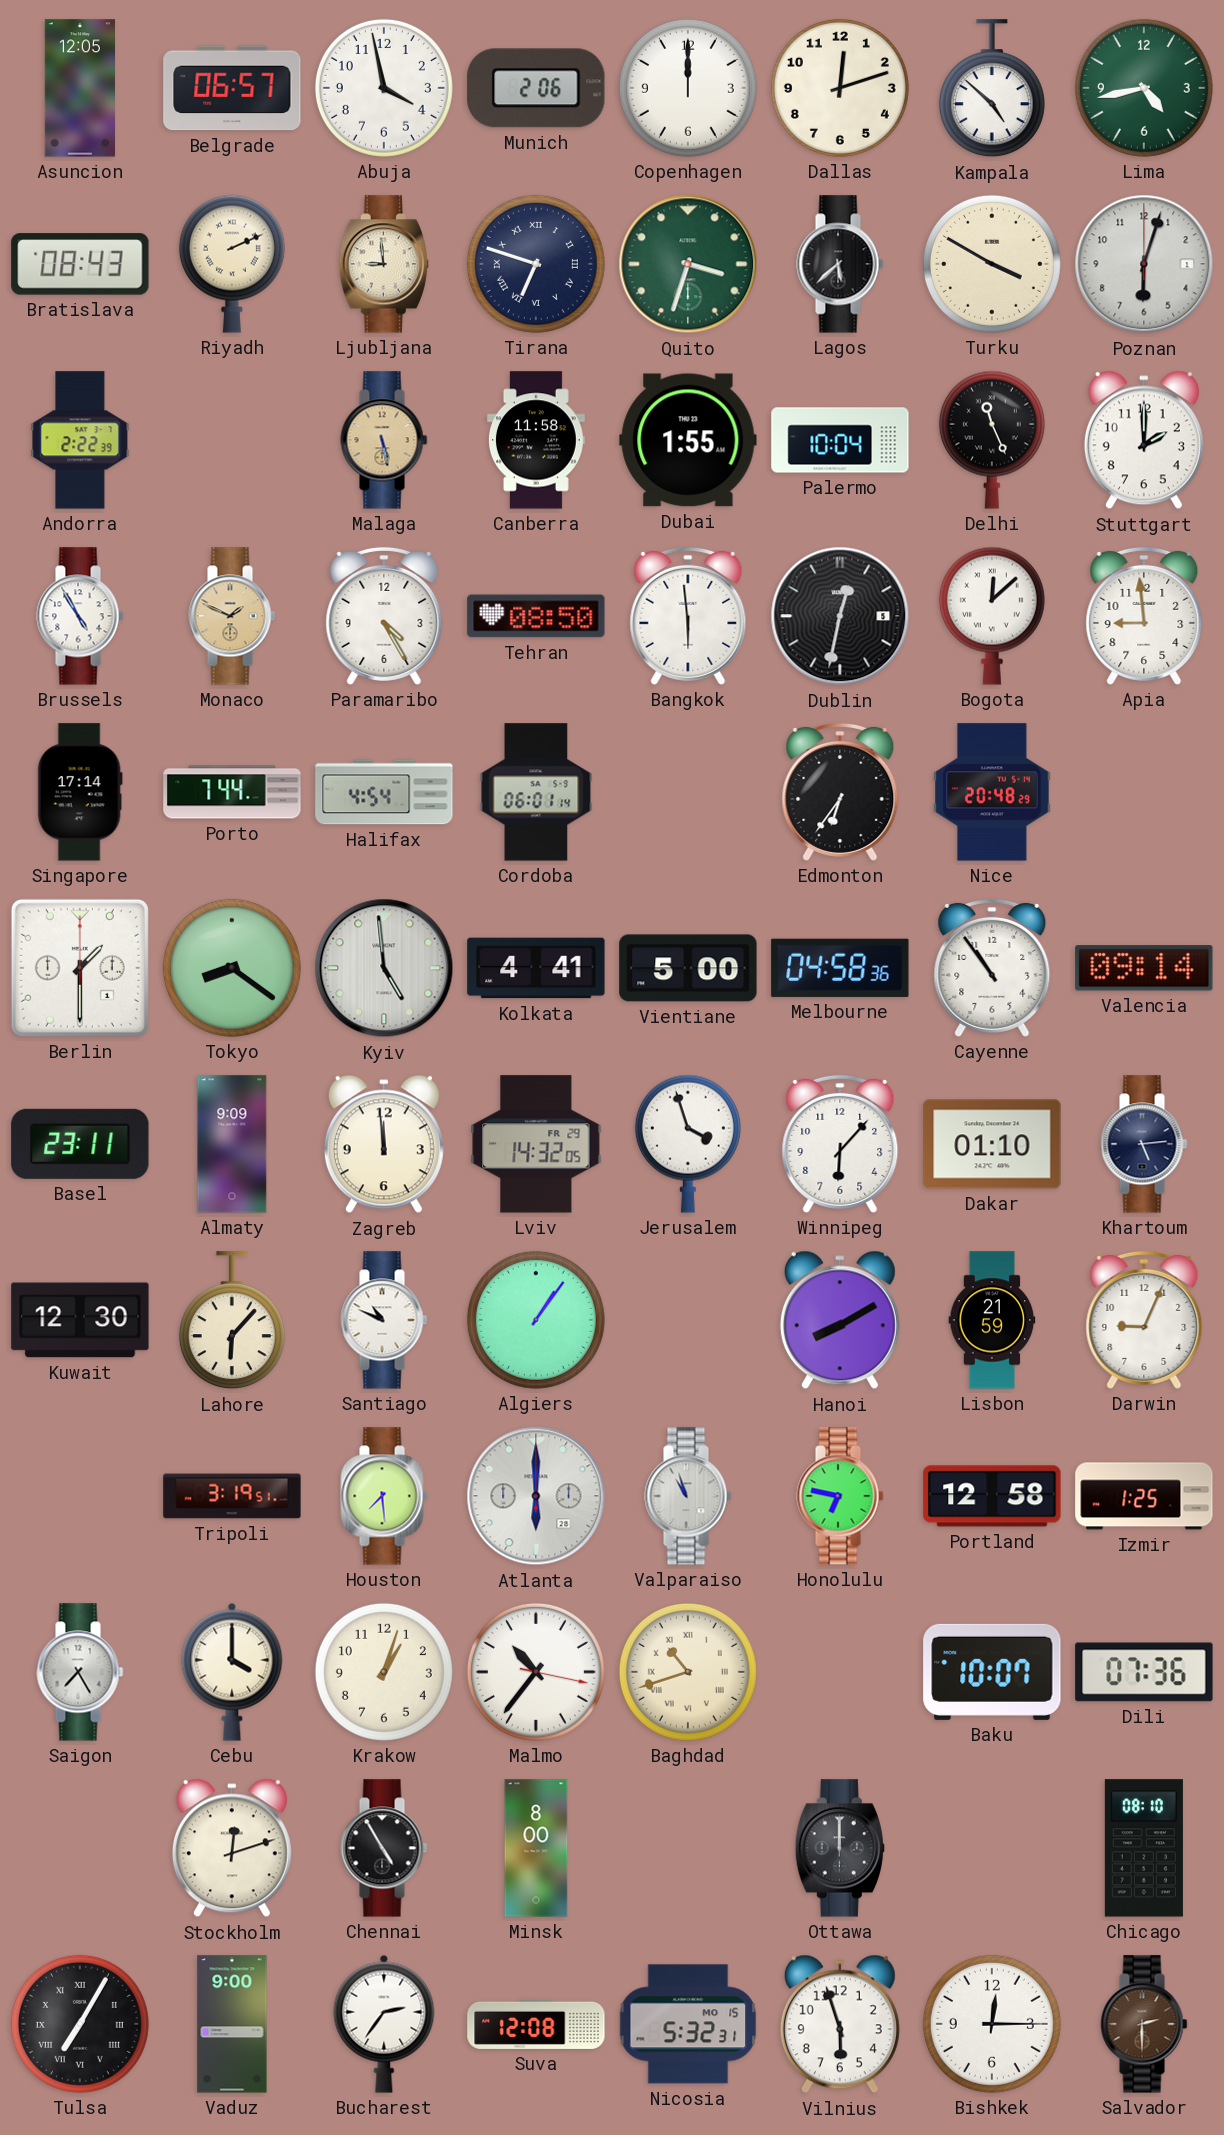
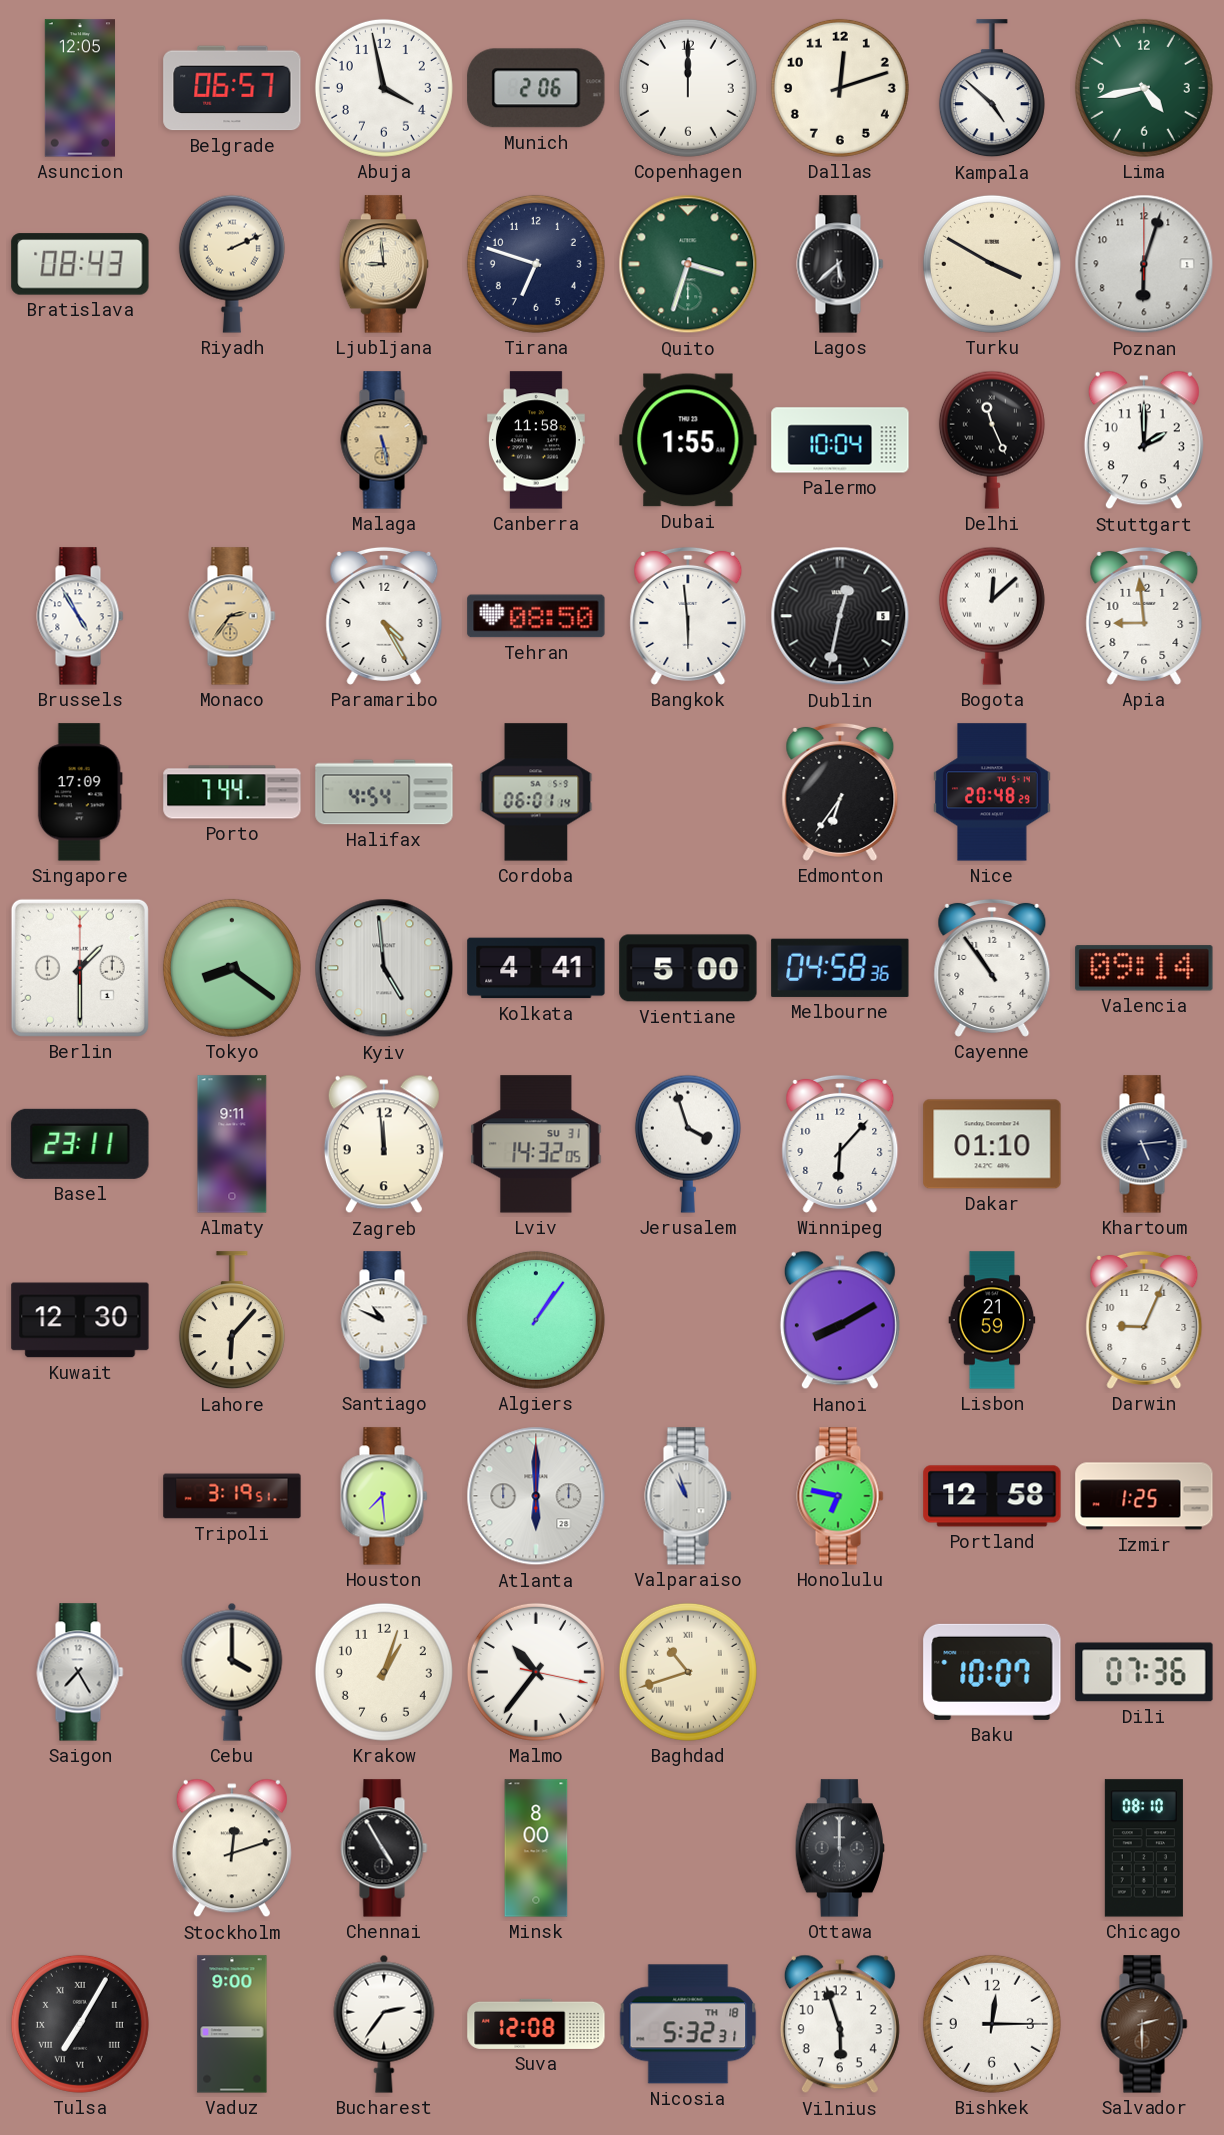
Tirana numerals: Roman -> Arabic (536, 264)
Andorra: 2:22 -> none (80, 440)
Monaco: 1:49 -> 2:36 (232, 616)
Singapore: 17:14 -> 17:09 (80, 792)
Almaty: 9:09 -> 9:11 (232, 1144)
Lviv date: FR 29 -> SU 31 (536, 1144)
Nicosia date: MO 15 -> TH 18 (688, 2024)
